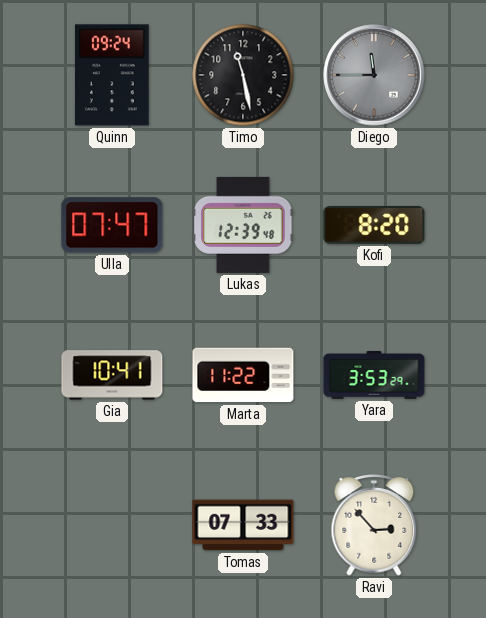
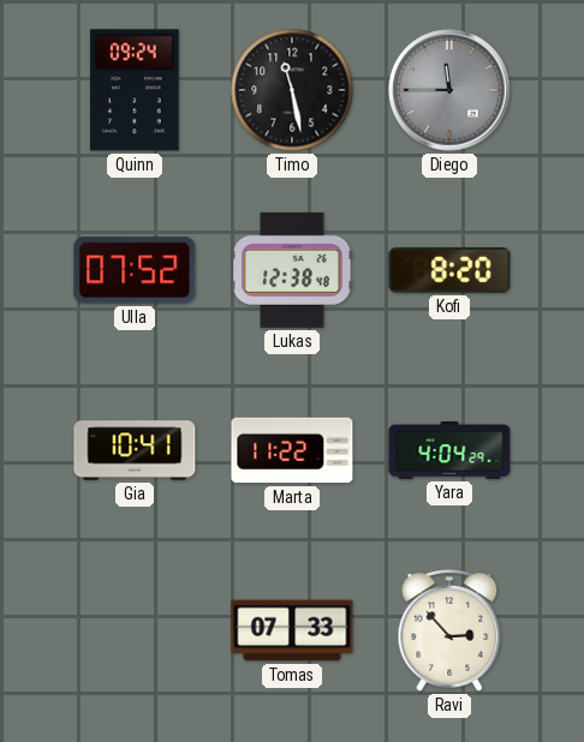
Ulla: 07:47 -> 07:52 (135, 270)
Lukas: 12:39 -> 12:38 (292, 270)
Yara: 3:53 -> 4:04 (449, 451)
